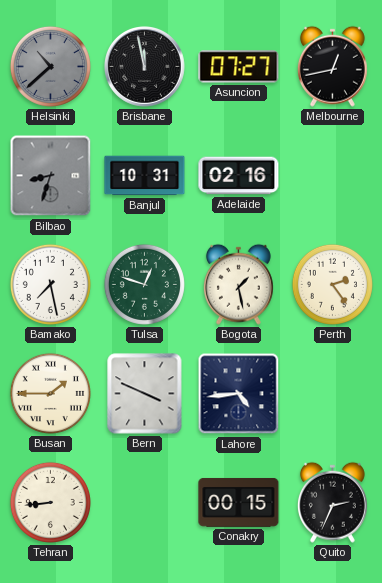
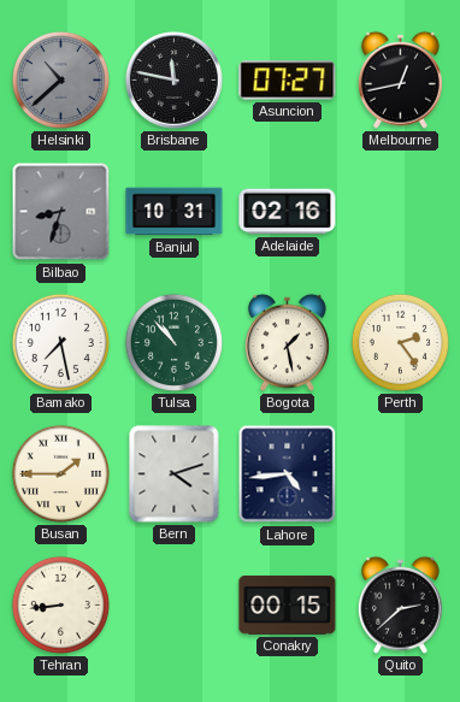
Brisbane: 11:58 -> 11:47 (175, 81)
Tulsa: 12:48 -> 10:53 (173, 342)
Bern: 3:49 -> 4:12 (175, 474)
Quito: 2:34 -> 2:38 (400, 604)
